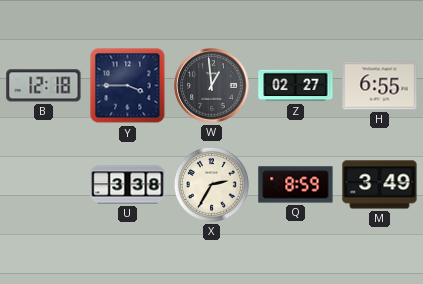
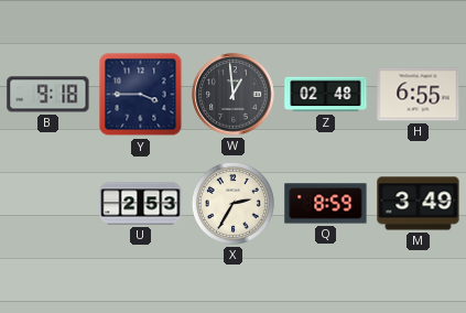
B: 12:18 -> 9:18 (48, 95)
Z: 02:27 -> 02:48 (326, 95)
U: 3:38 -> 2:53 (141, 204)
